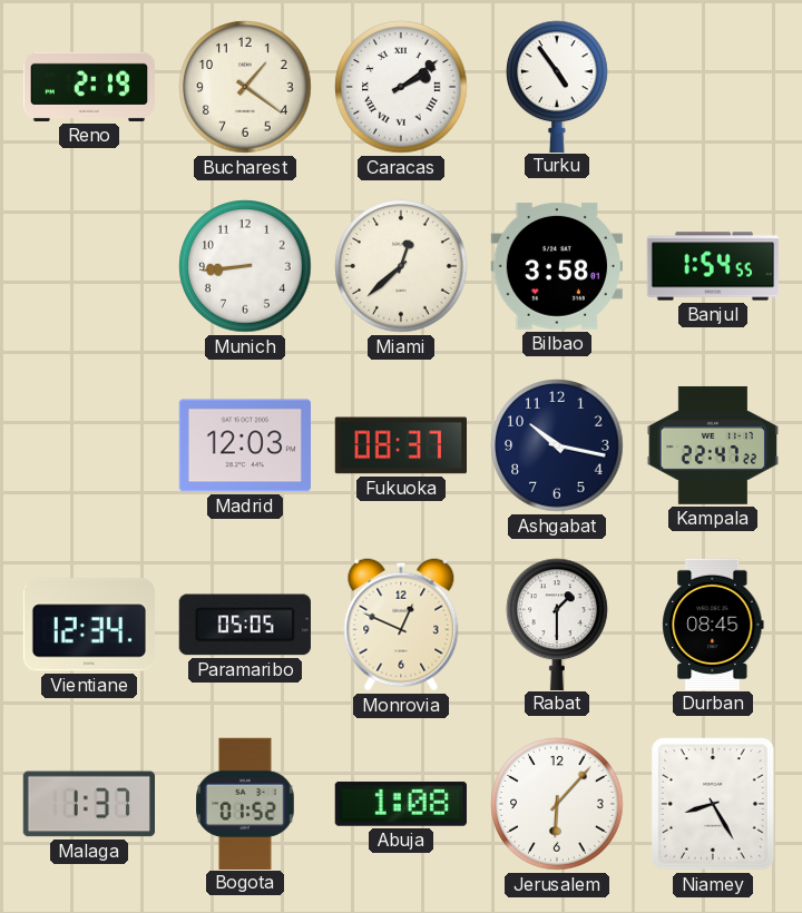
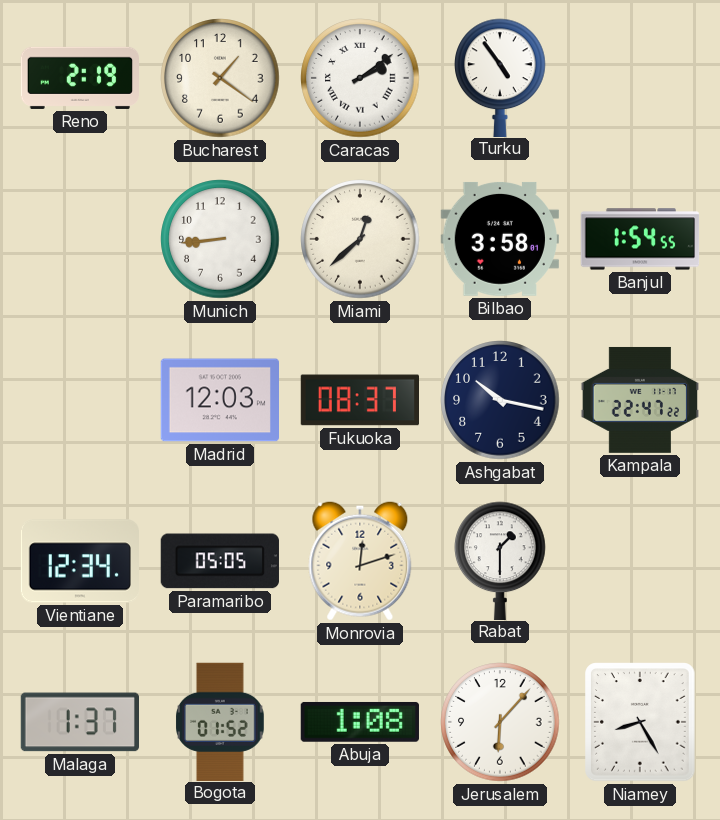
Monrovia: 12:49 -> 12:12 (360, 561)
Durban: 08:45 -> none (713, 624)
